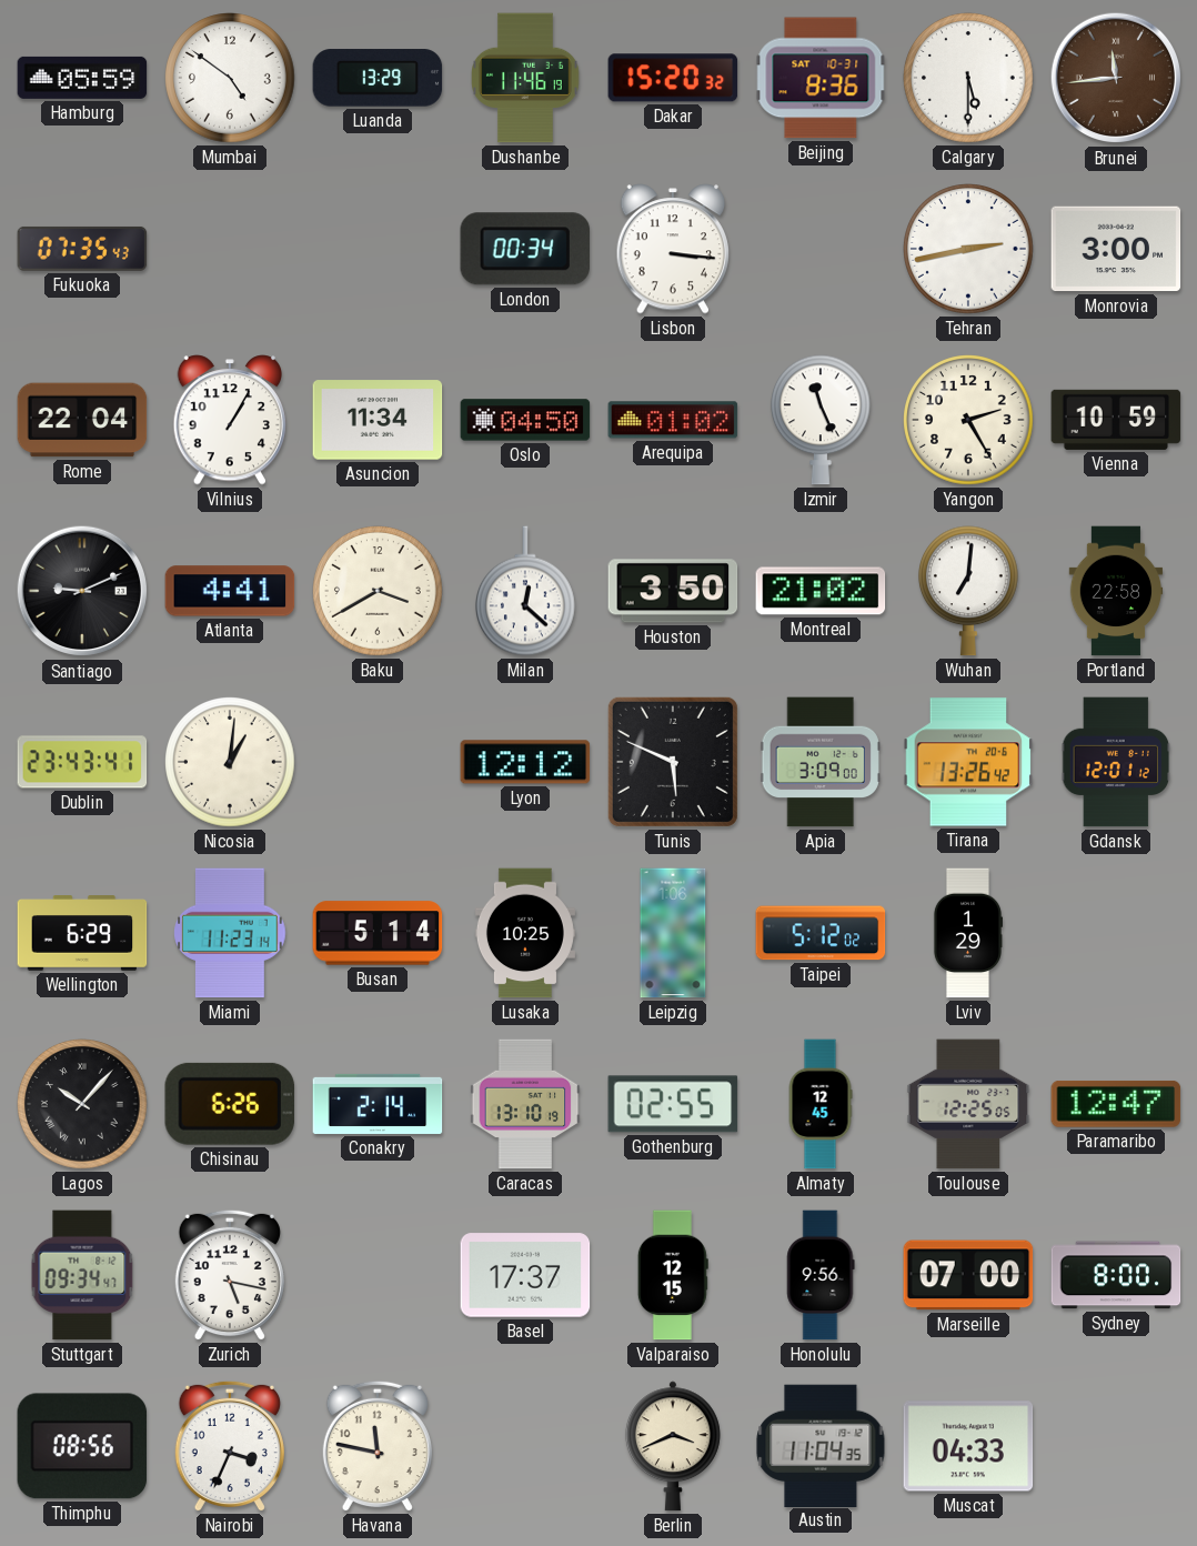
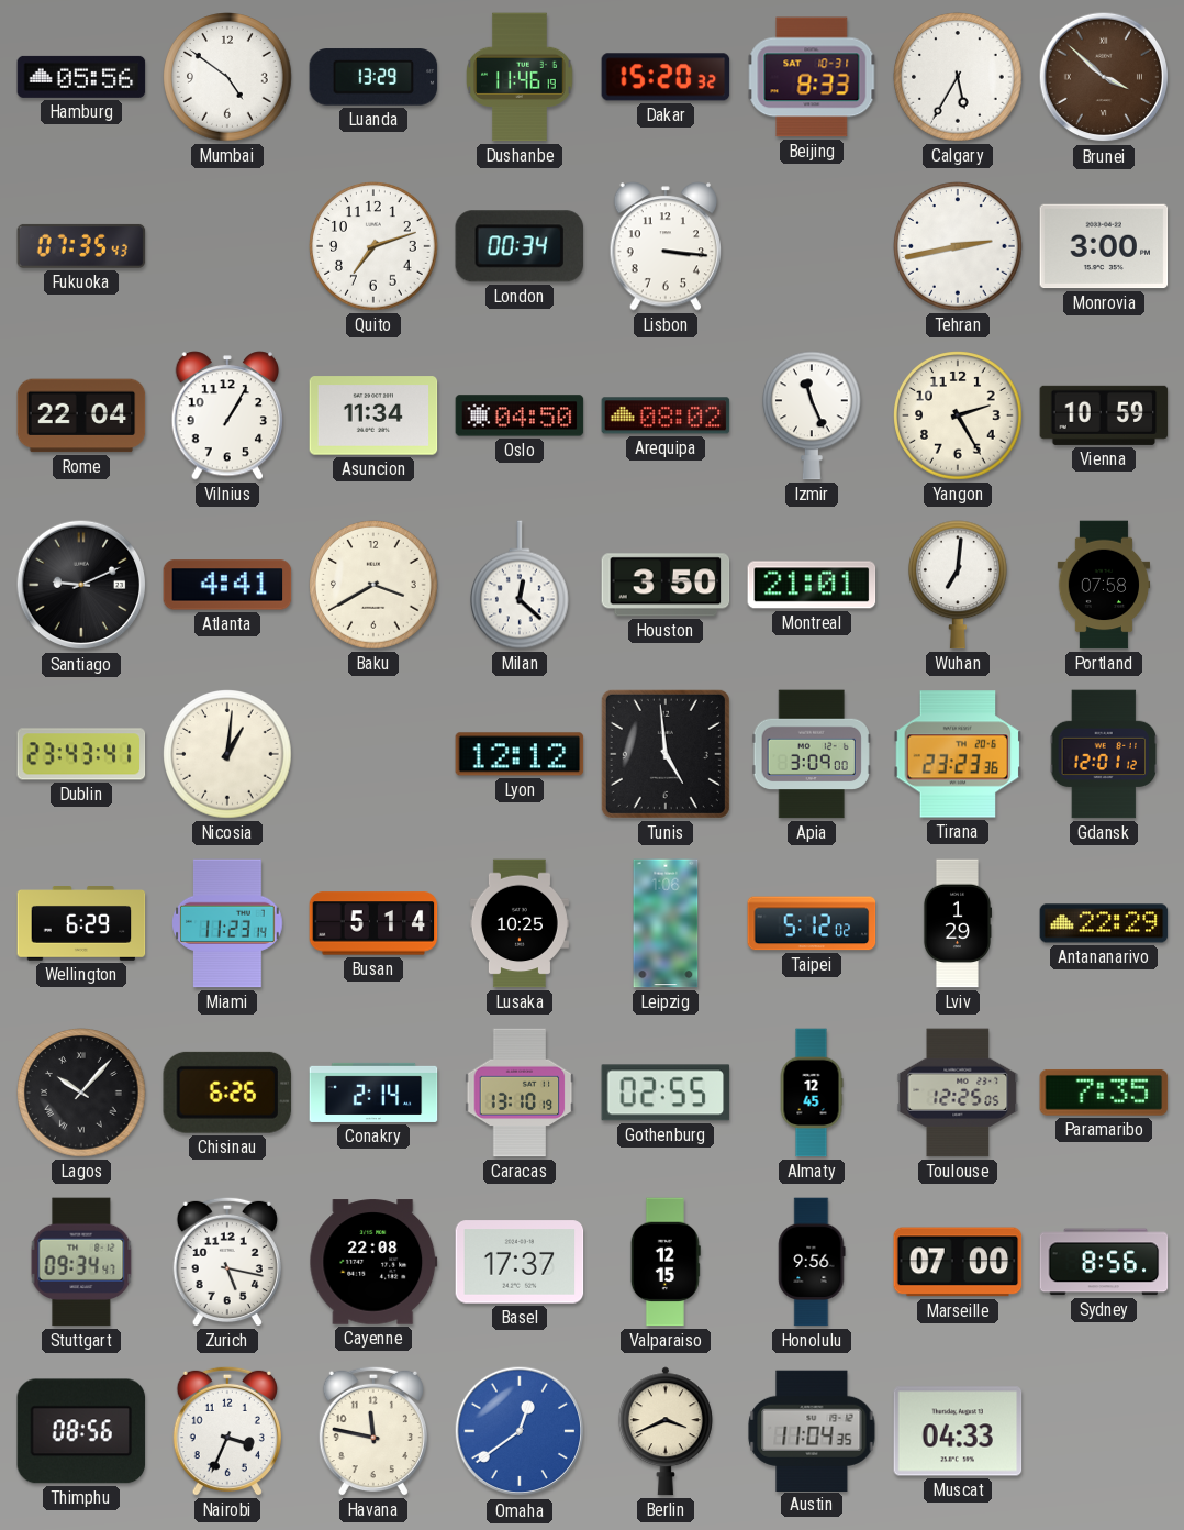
Hamburg: 05:59 -> 05:56 (81, 77)
Beijing: 8:36 -> 8:33 (812, 77)
Calgary: 5:30 -> 5:35 (958, 77)
Brunei: 11:44 -> 3:52 (1104, 77)
Quito: none -> 7:12 (373, 246)
Arequipa: 01:02 -> 08:02 (666, 415)
Montreal: 21:02 -> 21:01 (812, 585)
Portland: 22:58 -> 07:58 (1104, 585)
Tunis: 5:49 -> 4:59 (666, 754)
Tirana: 13:26 -> 23:23 (958, 754)
Antananarivo: none -> 22:29 (1104, 923)
Paramaribo: 12:47 -> 7:35 (1104, 1093)
Cayenne: none -> 22:08 (373, 1262)
Sydney: 8:00 -> 8:56 (1104, 1262)
Omaha: none -> 12:39 (520, 1431)
